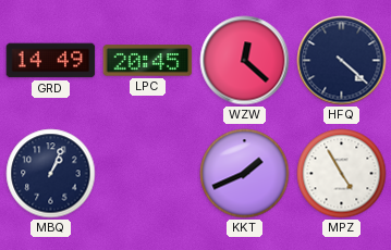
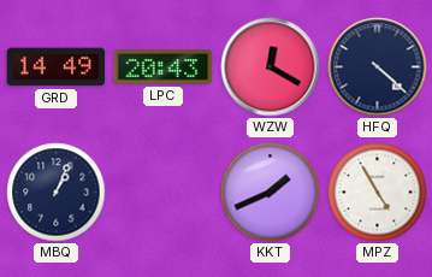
LPC: 20:45 -> 20:43 (164, 67)
WZW: 12:22 -> 12:20 (271, 67)
